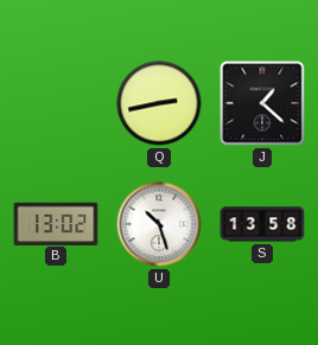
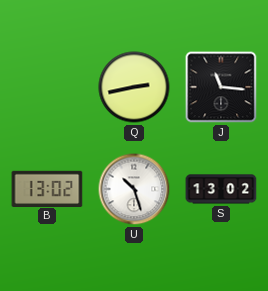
J: 1:22 -> 11:16 (221, 87)
S: 13:58 -> 13:02 (221, 189)
